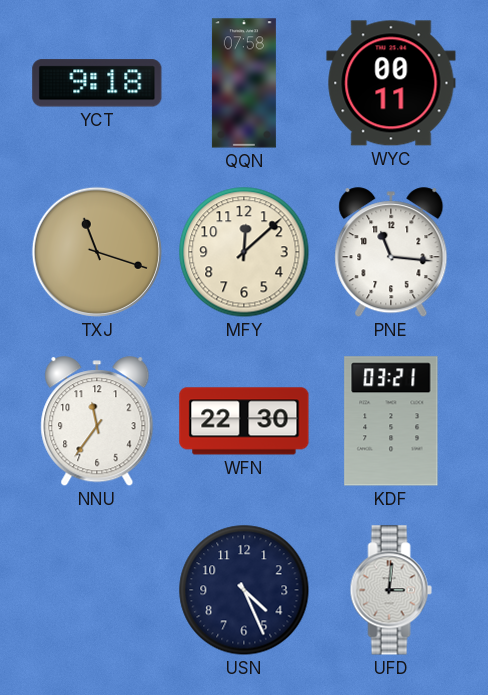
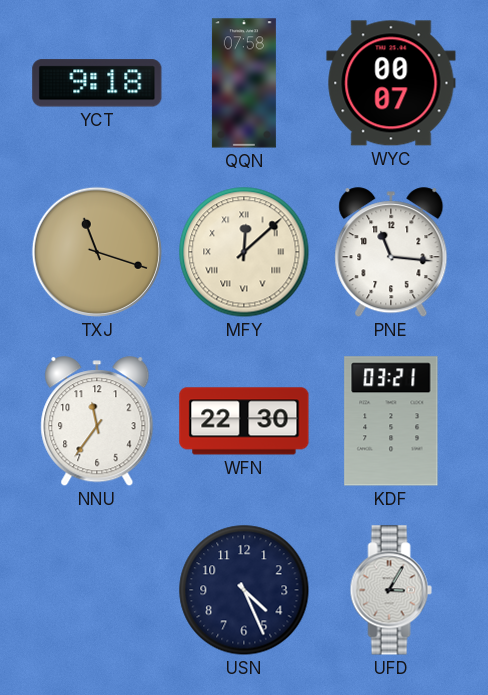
WYC: 00:11 -> 00:07 (391, 83)
MFY numerals: Arabic -> Roman (244, 252)
UFD: 3:01 -> 3:05 (391, 590)
